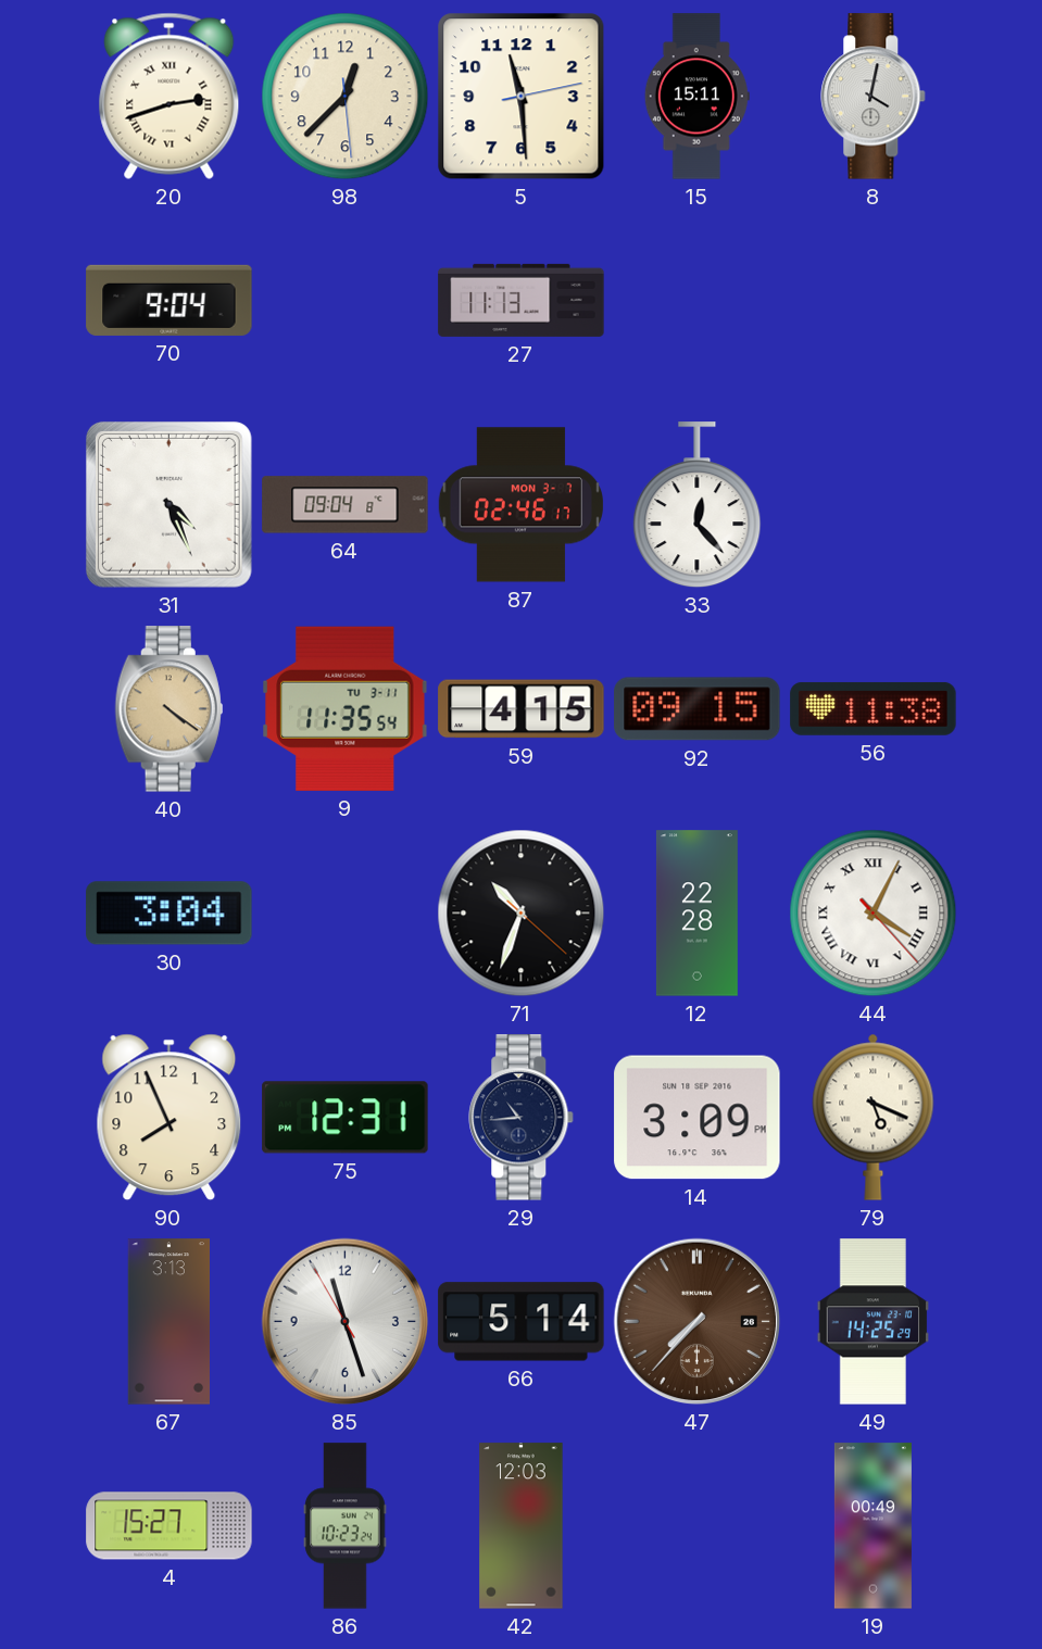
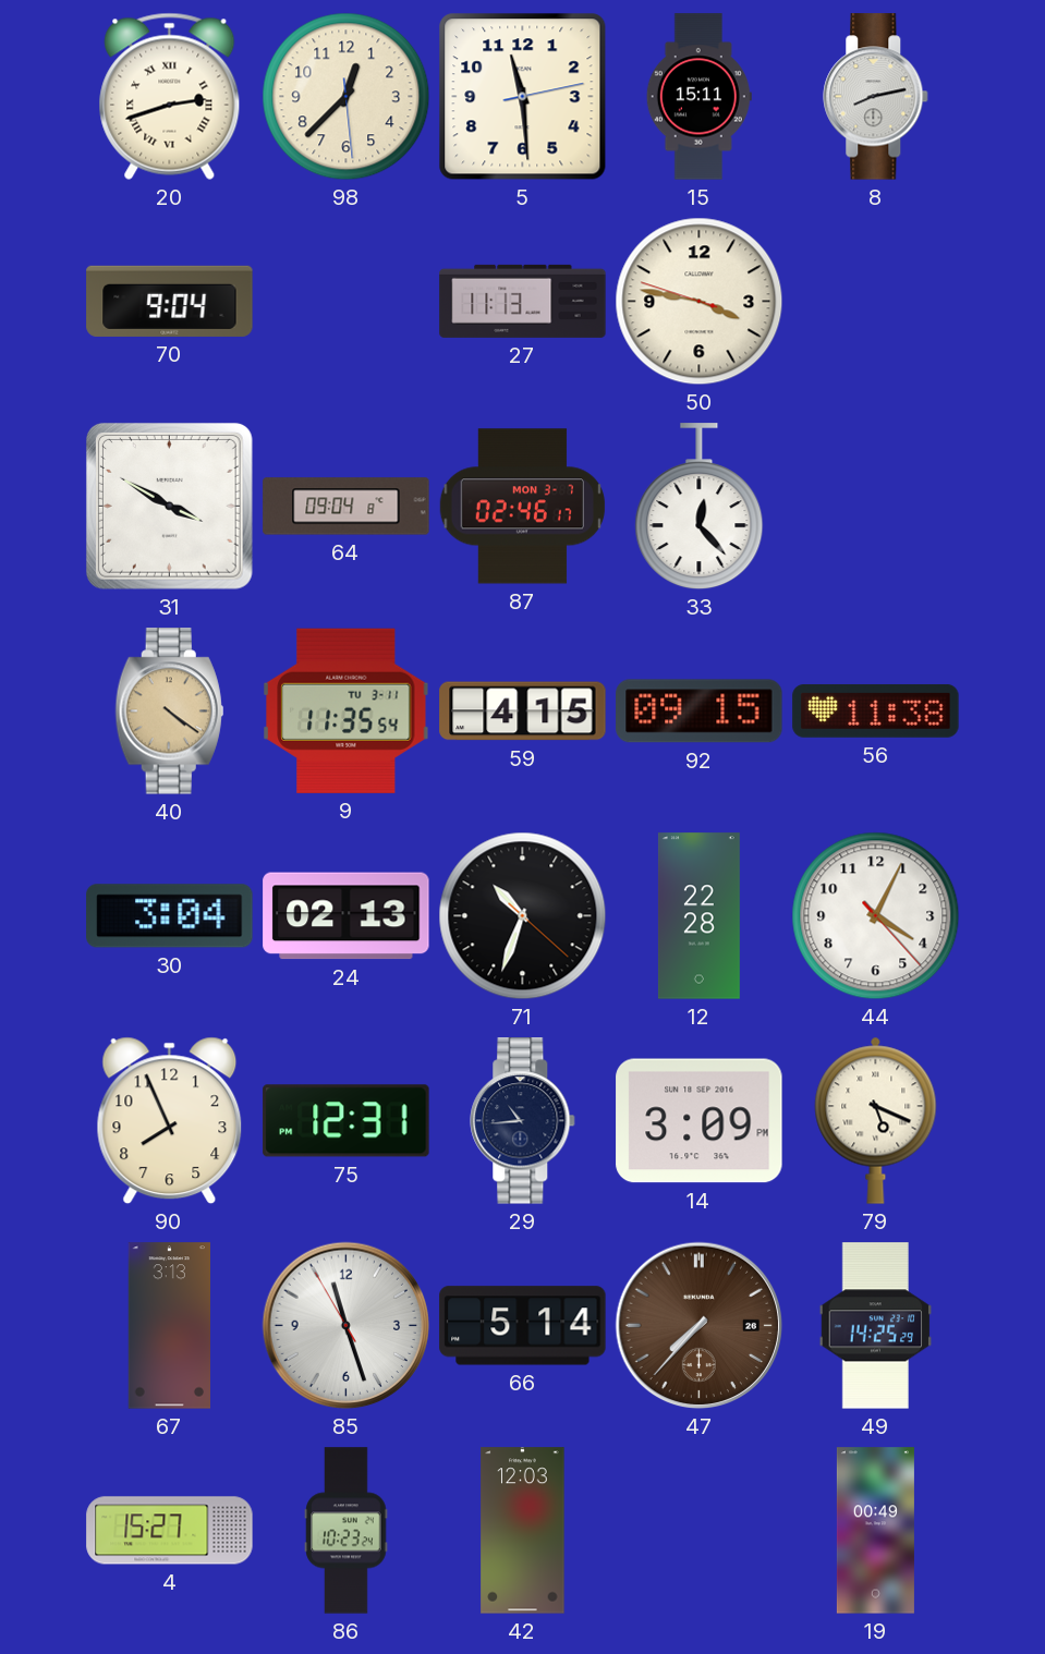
8: 4:02 -> 8:13 (876, 97)
50: none -> 3:46 (700, 302)
31: 4:26 -> 3:50 (169, 506)
24: none -> 02:13 (347, 916)
44 numerals: Roman -> Arabic (876, 916)
